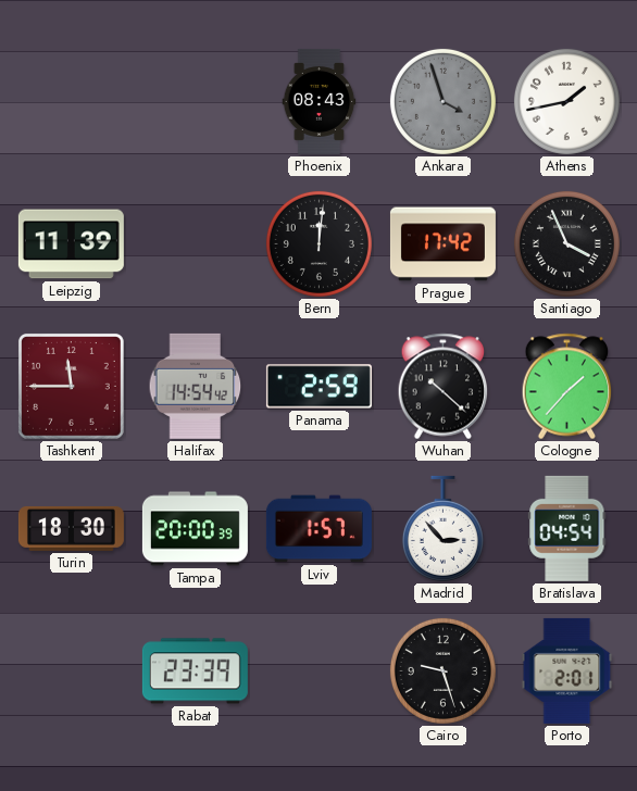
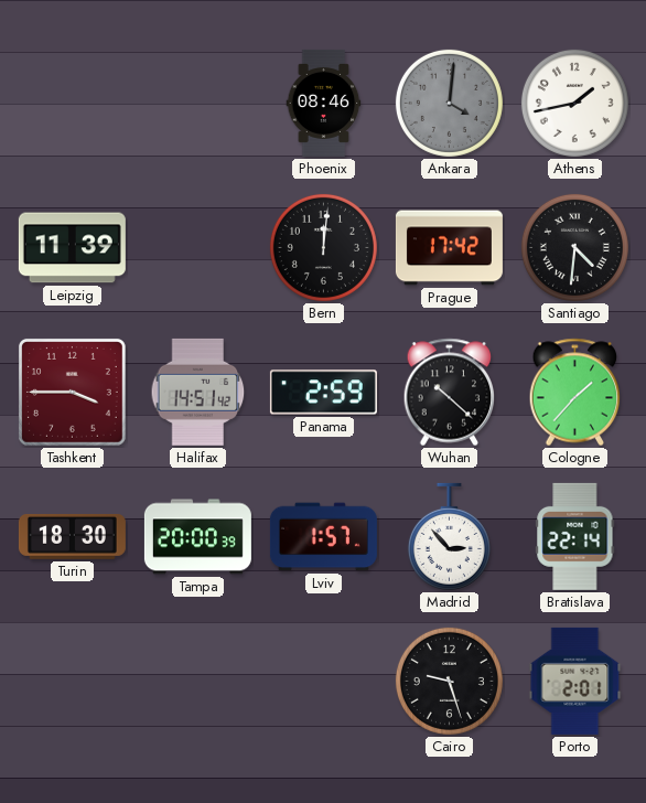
Phoenix: 08:43 -> 08:46 (324, 103)
Ankara: 3:57 -> 4:01 (449, 103)
Santiago: 3:56 -> 4:31 (574, 247)
Tashkent: 11:45 -> 3:45 (72, 392)
Halifax: 14:54 -> 14:51 (198, 392)
Bratislava: 04:54 -> 22:14 (575, 536)
Rabat: 23:39 -> none (195, 671)
